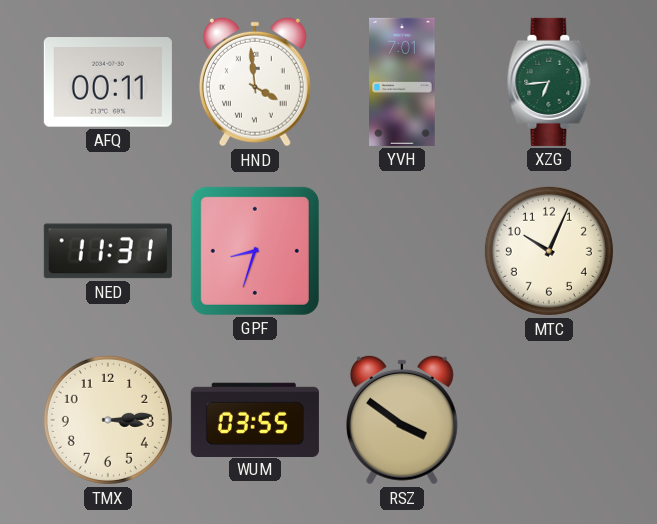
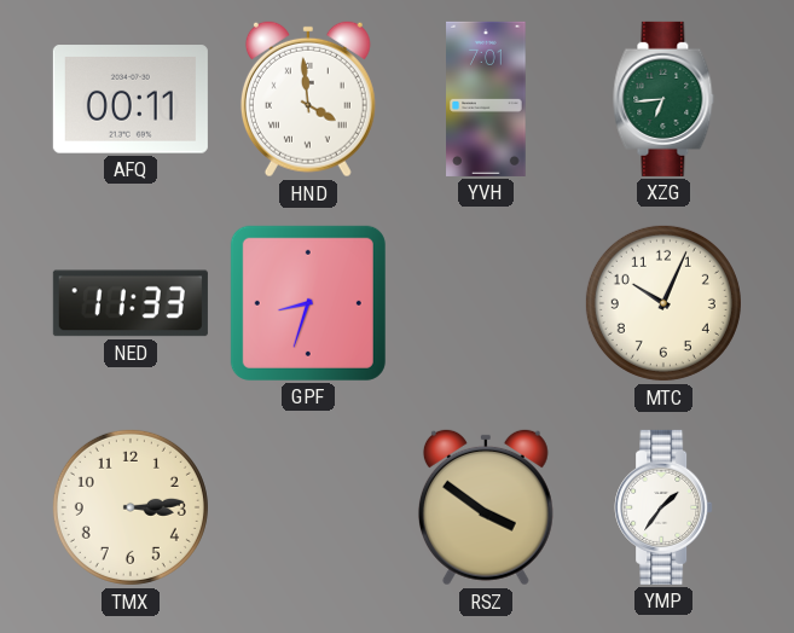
NED: 11:31 -> 11:33 (131, 303)
WUM: 03:55 -> none (255, 419)
YMP: none -> 1:36 (663, 507)
